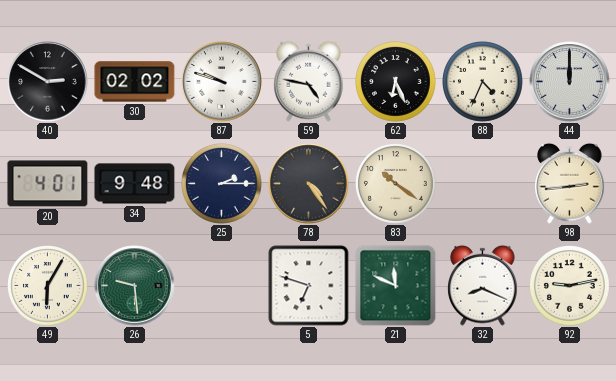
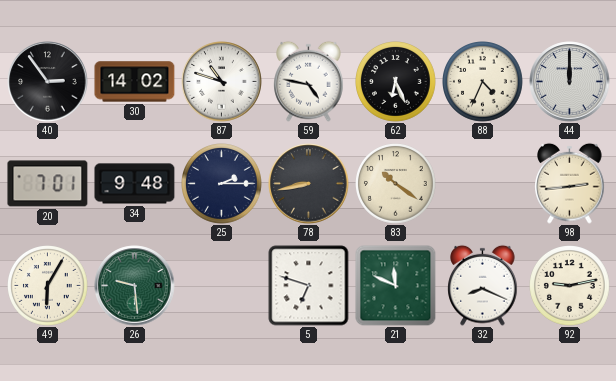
40: 2:50 -> 2:54 (48, 82)
30: 02:02 -> 14:02 (135, 82)
87: 9:48 -> 10:48 (222, 82)
20: 4:01 -> 7:01 (48, 184)
78: 4:24 -> 8:43 (309, 184)
